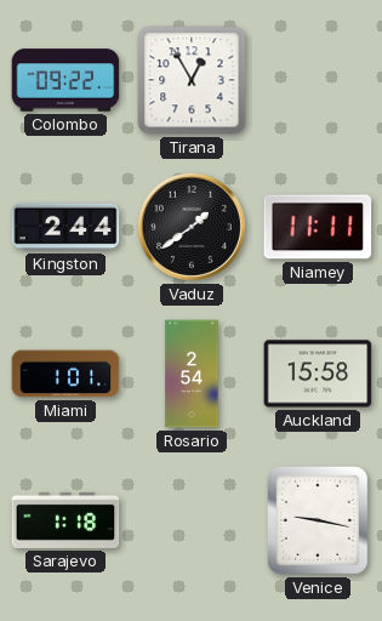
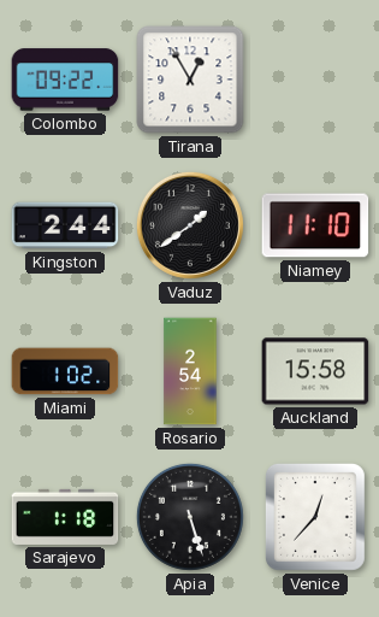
Niamey: 11:11 -> 11:10 (315, 225)
Miami: 1:01 -> 1:02 (65, 371)
Apia: none -> 5:27 (190, 517)
Venice: 9:17 -> 12:37 (315, 517)
